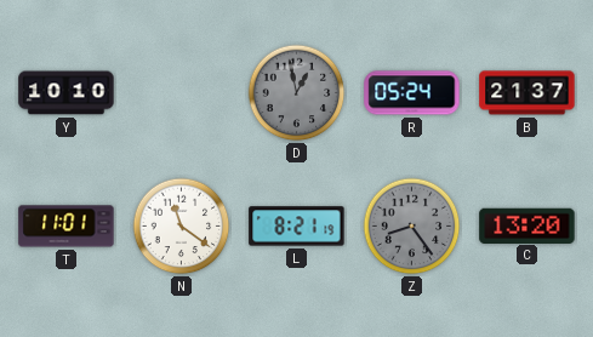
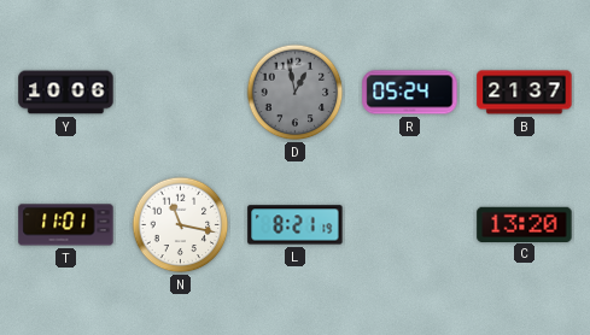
Y: 10:10 -> 10:06 (66, 93)
N: 11:21 -> 11:17 (181, 225)
Z: 8:24 -> none (412, 227)
